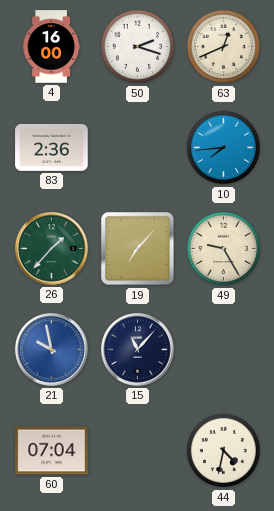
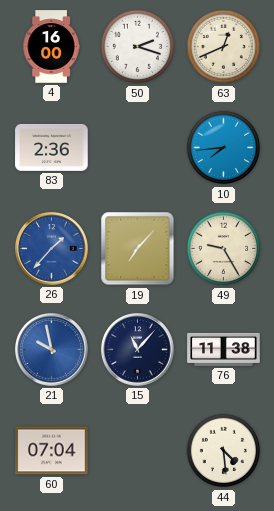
26 dial: green -> blue (52, 249)
76: none -> 11:38 (224, 349)
44: 4:32 -> 4:29 (224, 451)
